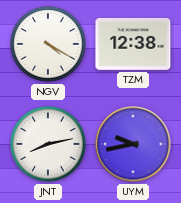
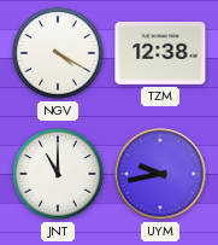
JNT: 8:13 -> 11:00 (58, 174)
